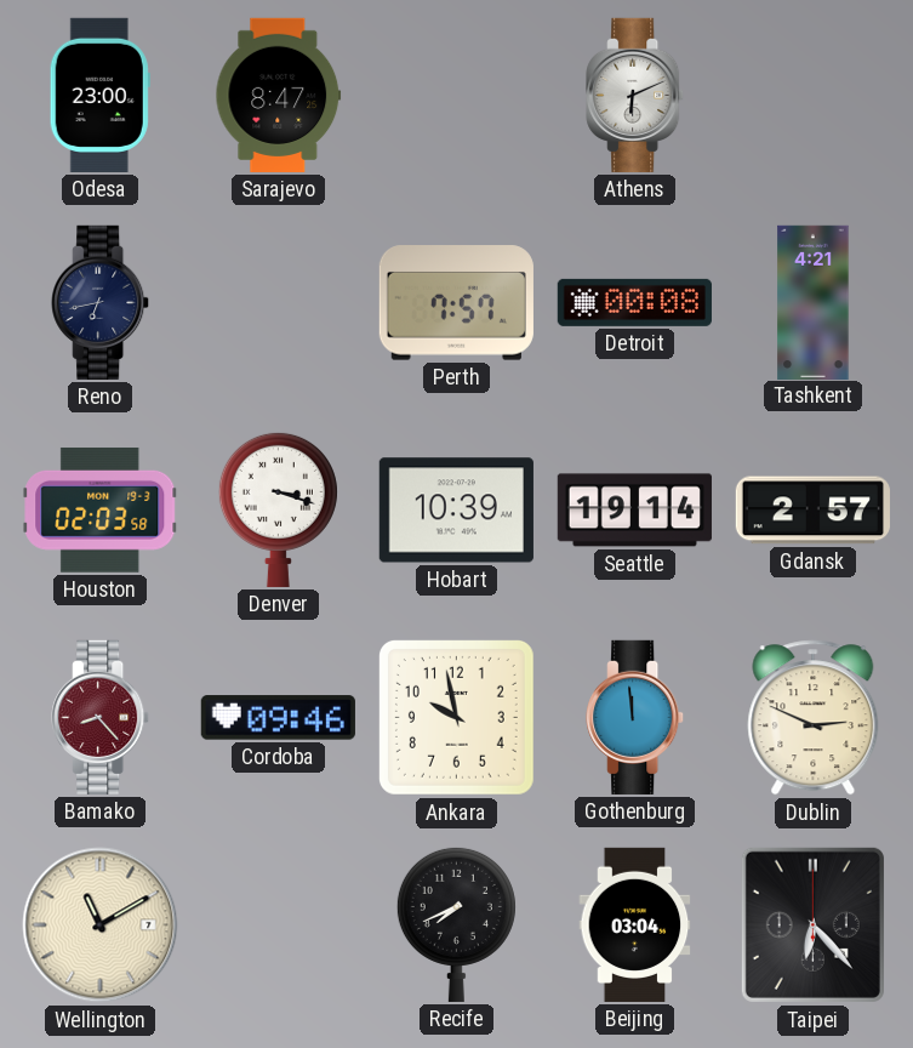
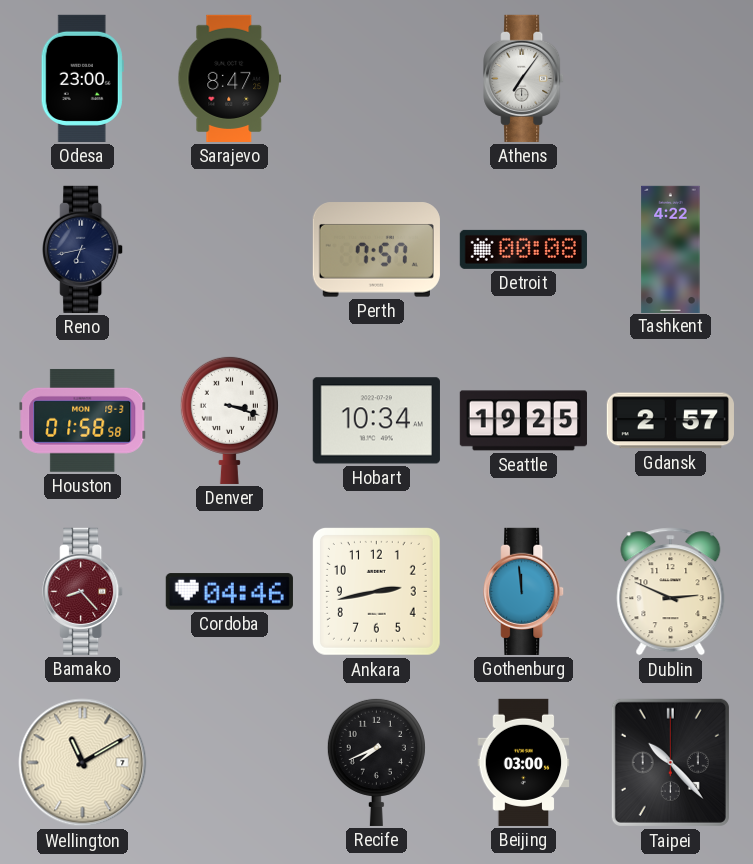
Athens: 6:11 -> 7:06 (524, 78)
Tashkent: 4:21 -> 4:22 (671, 249)
Houston: 02:03 -> 01:58 (83, 420)
Hobart: 10:39 -> 10:34 (376, 421)
Seattle: 19:14 -> 19:25 (523, 421)
Cordoba: 09:46 -> 04:46 (229, 592)
Ankara: 9:58 -> 2:43 (376, 591)
Beijing: 03:04 -> 03:00 (524, 762)
Taipei: 6:23 -> 10:23 (670, 762)
